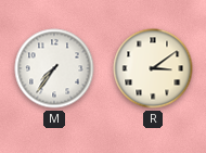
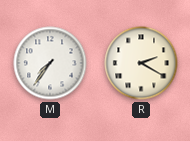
R: 3:09 -> 2:20 (141, 63)
